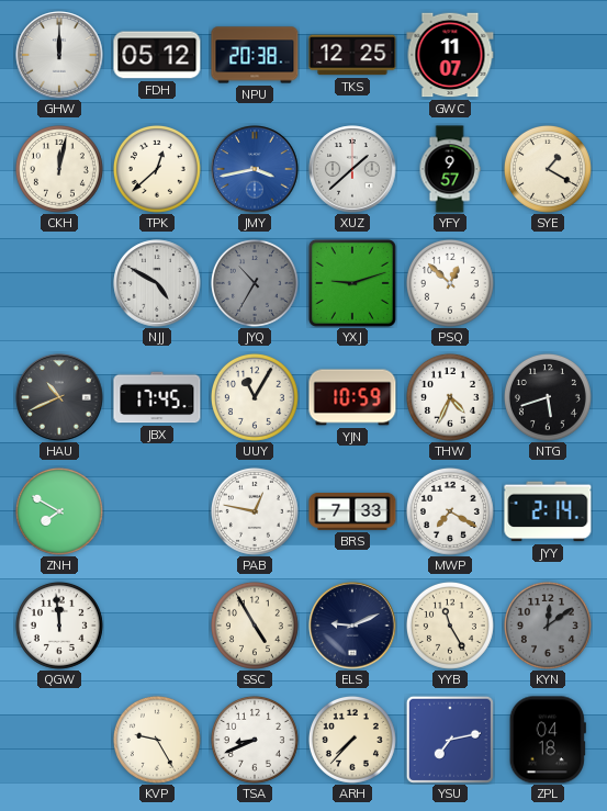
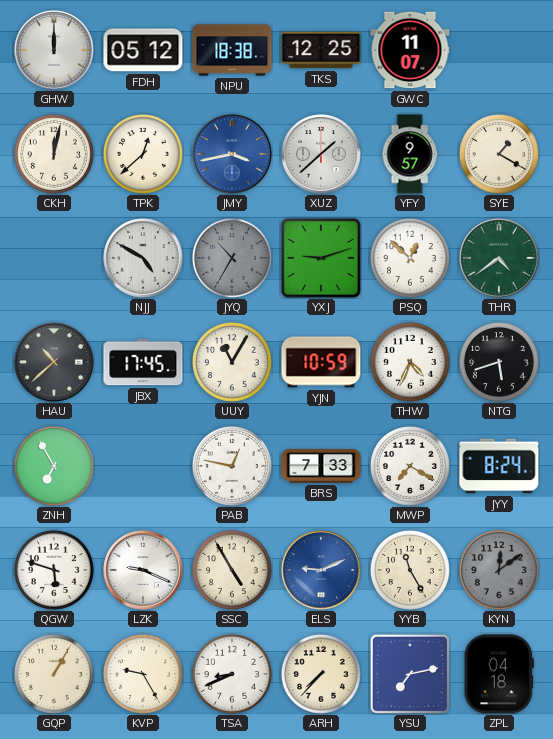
NPU: 20:38 -> 18:38 (232, 50)
THR: none -> 4:39 (499, 258)
HAU: 10:41 -> 10:38 (54, 362)
ZNH: 7:50 -> 6:55 (54, 466)
JYY: 2:14 -> 8:24 (499, 466)
QGW: 11:59 -> 5:48 (54, 570)
LZK: none -> 9:19 (143, 570)
ELS dial: navy -> blue (321, 570)
GQP: none -> 1:05 (54, 674)
